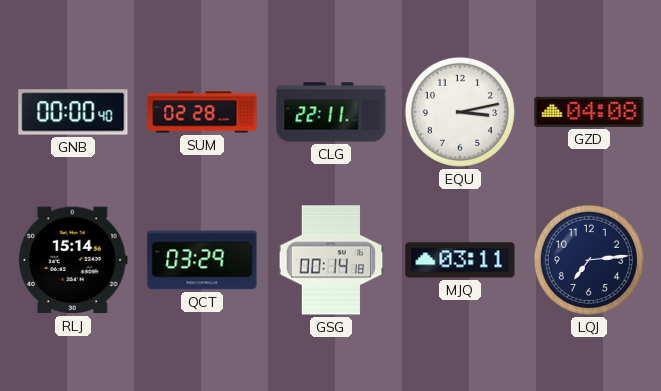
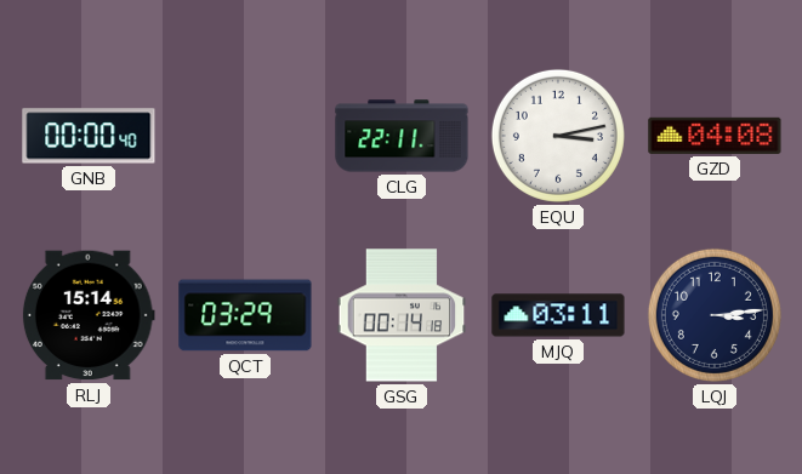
SUM: 02:28 -> none (202, 112)
LQJ: 7:14 -> 3:14 (715, 315)
